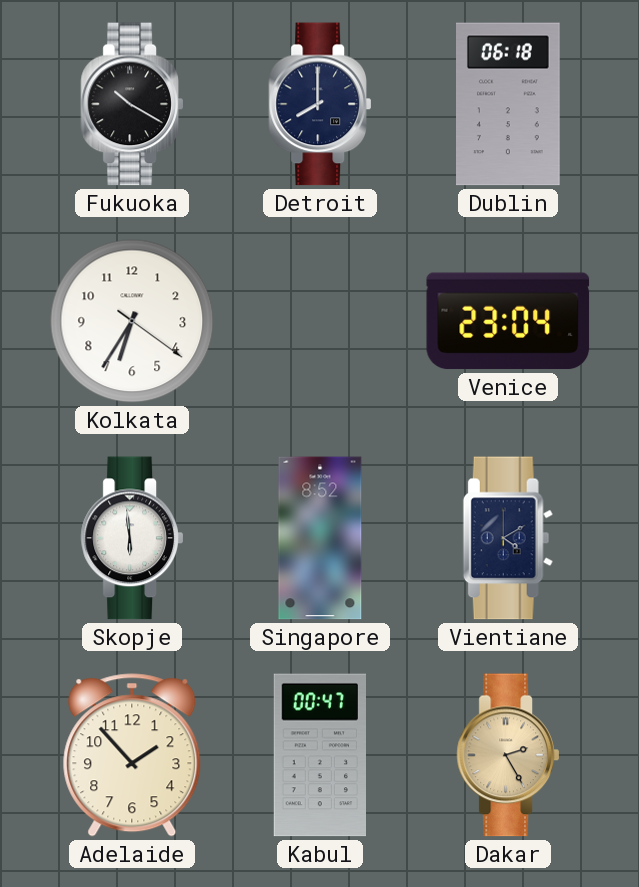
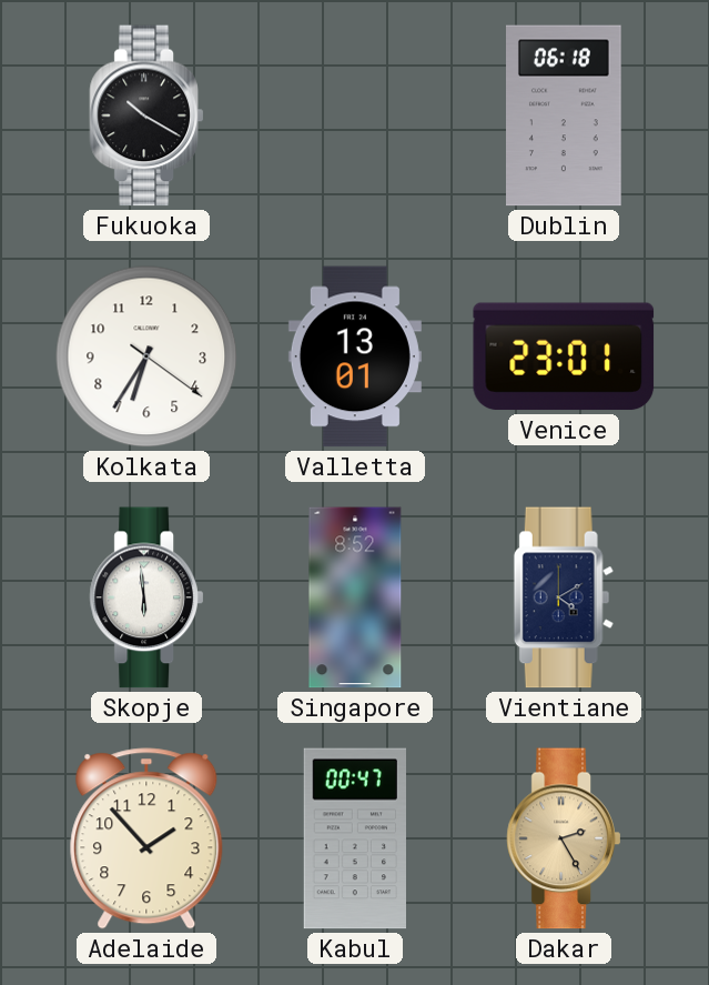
Detroit: 8:00 -> none (320, 104)
Valletta: none -> 13:01 (355, 356)
Venice: 23:04 -> 23:01 (564, 356)
